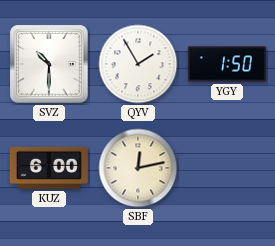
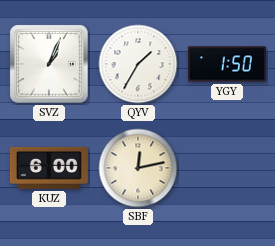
SVZ: 10:30 -> 1:04 (49, 64)
QYV: 1:55 -> 1:35 (138, 64)
